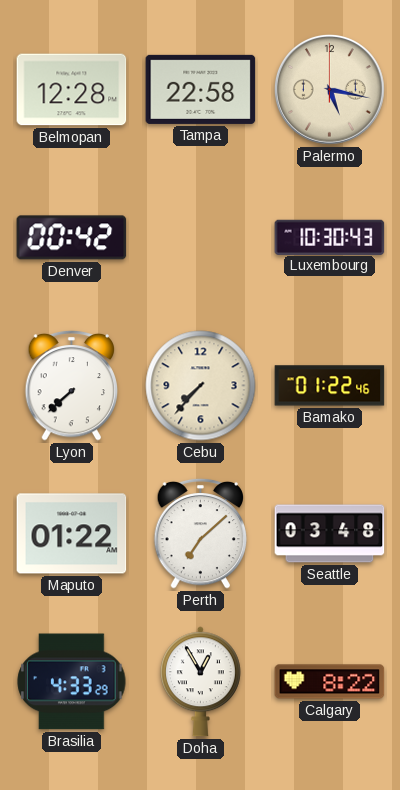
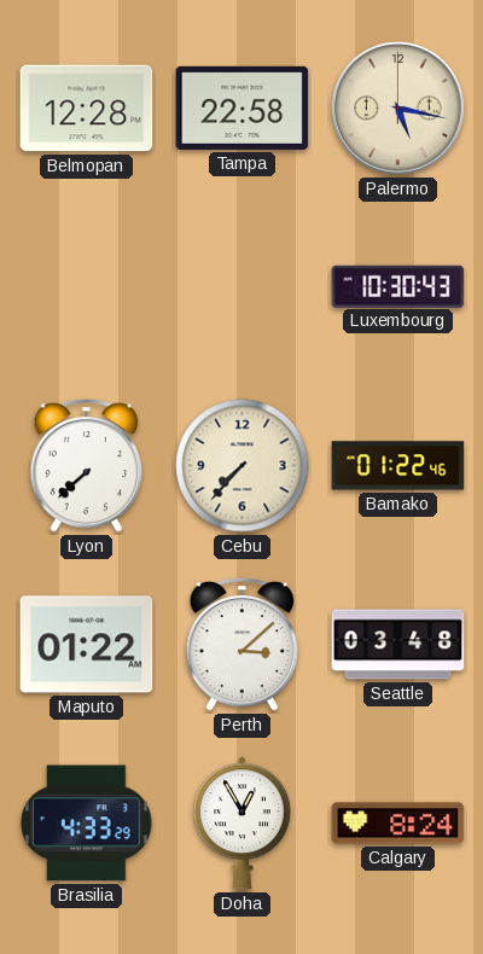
Denver: 00:42 -> none (72, 238)
Perth: 7:08 -> 3:08 (243, 644)
Calgary: 8:22 -> 8:24 (398, 824)
